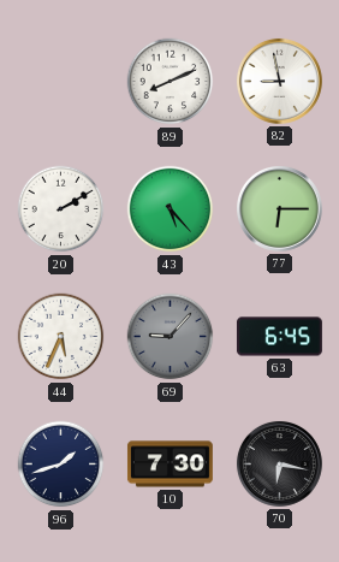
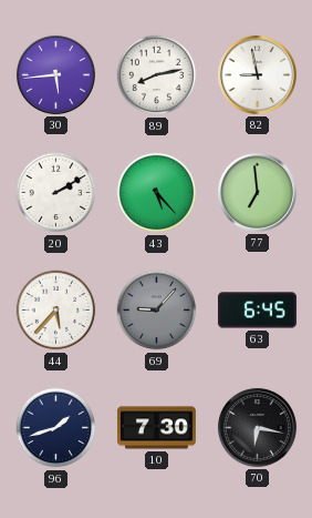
30: none -> 5:44 (55, 74)
89: 8:11 -> 8:13 (157, 75)
77: 6:15 -> 6:59 (257, 192)
44: 5:34 -> 5:37 (56, 311)
